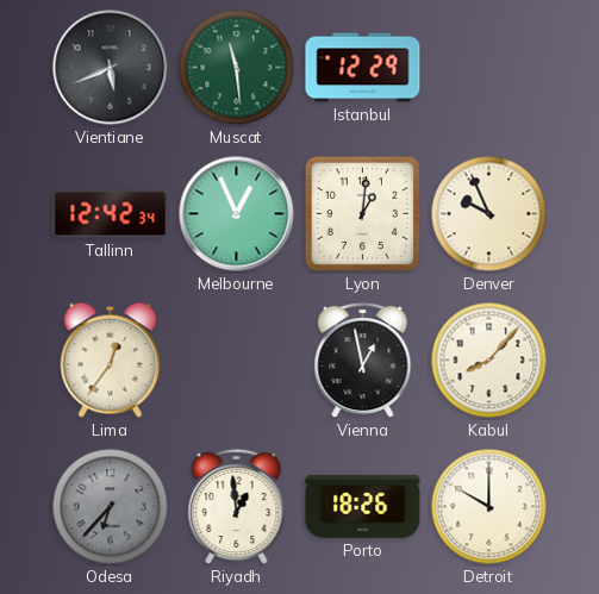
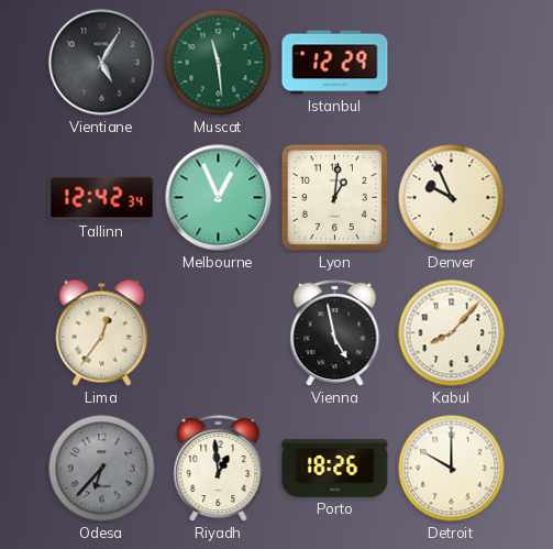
Vientiane: 5:41 -> 5:05 (102, 63)
Vienna: 12:58 -> 4:58 (335, 333)
